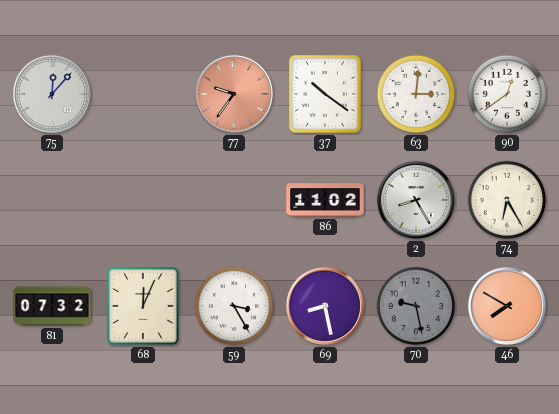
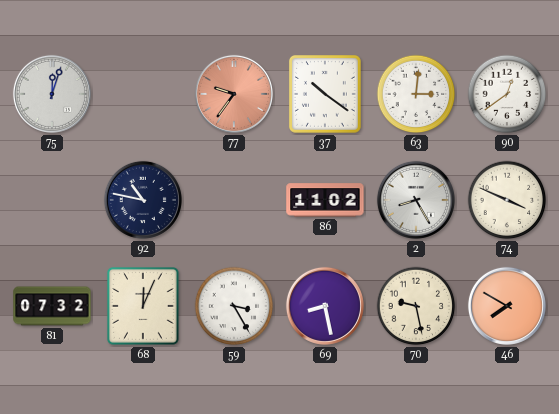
75: 12:07 -> 12:03 (52, 94)
92: none -> 10:47 (143, 200)
74: 6:25 -> 3:49 (507, 200)
70 dial: grey -> cream (416, 306)
